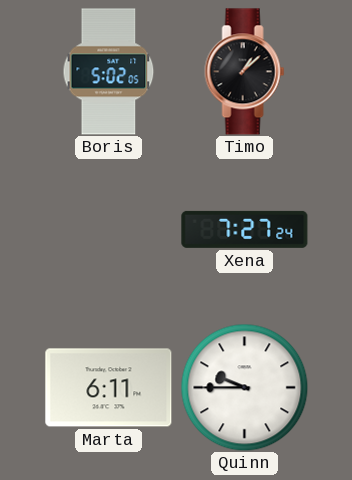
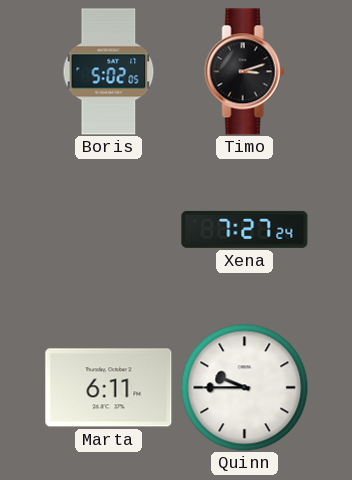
Timo: 1:08 -> 3:12 (245, 72)
